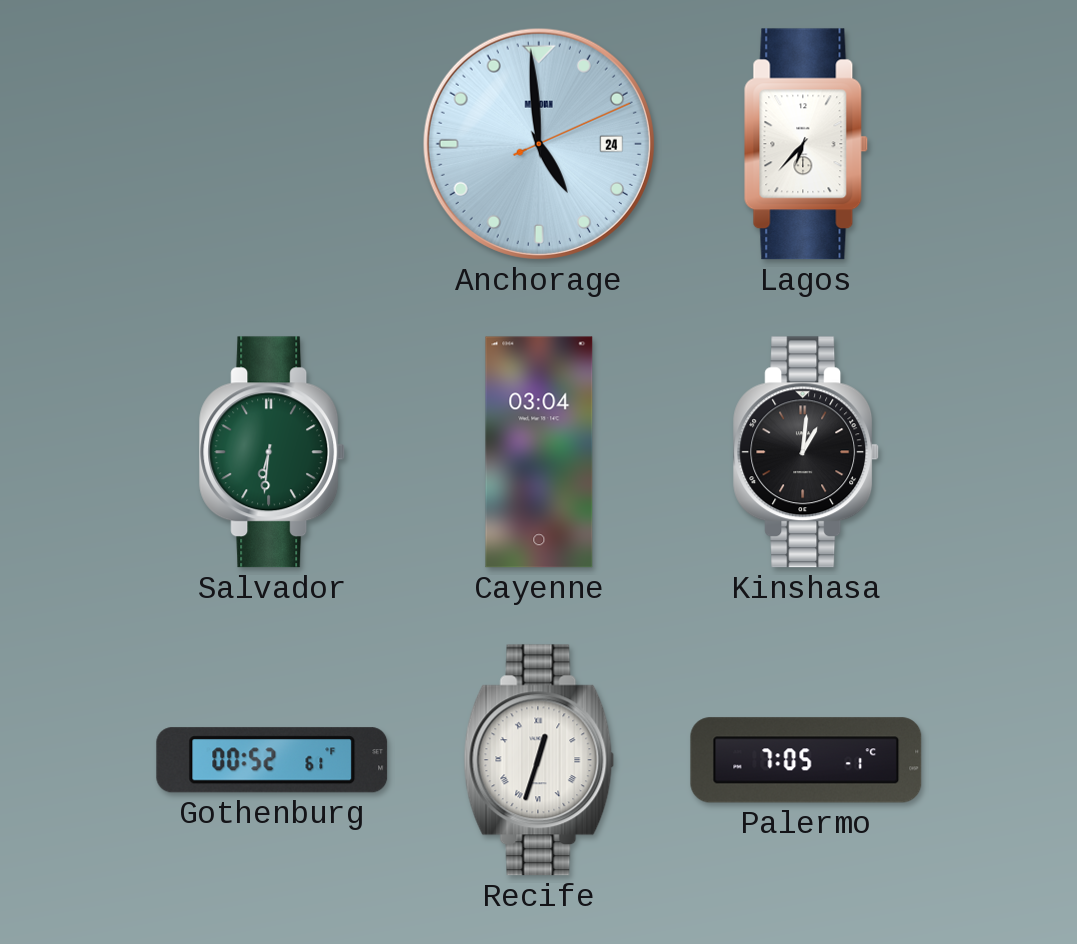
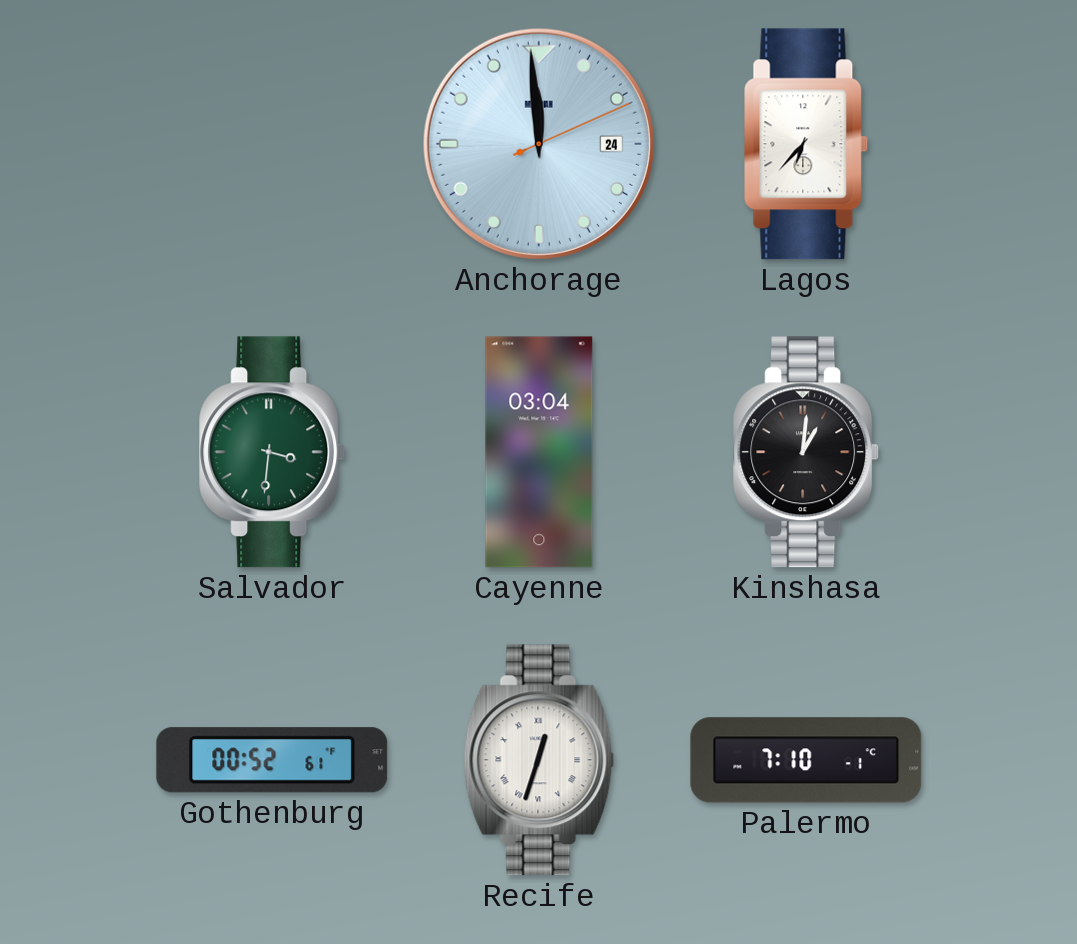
Anchorage: 4:59 -> 11:59 (539, 144)
Salvador: 6:31 -> 3:31 (273, 452)
Palermo: 7:05 -> 7:10 (806, 760)
